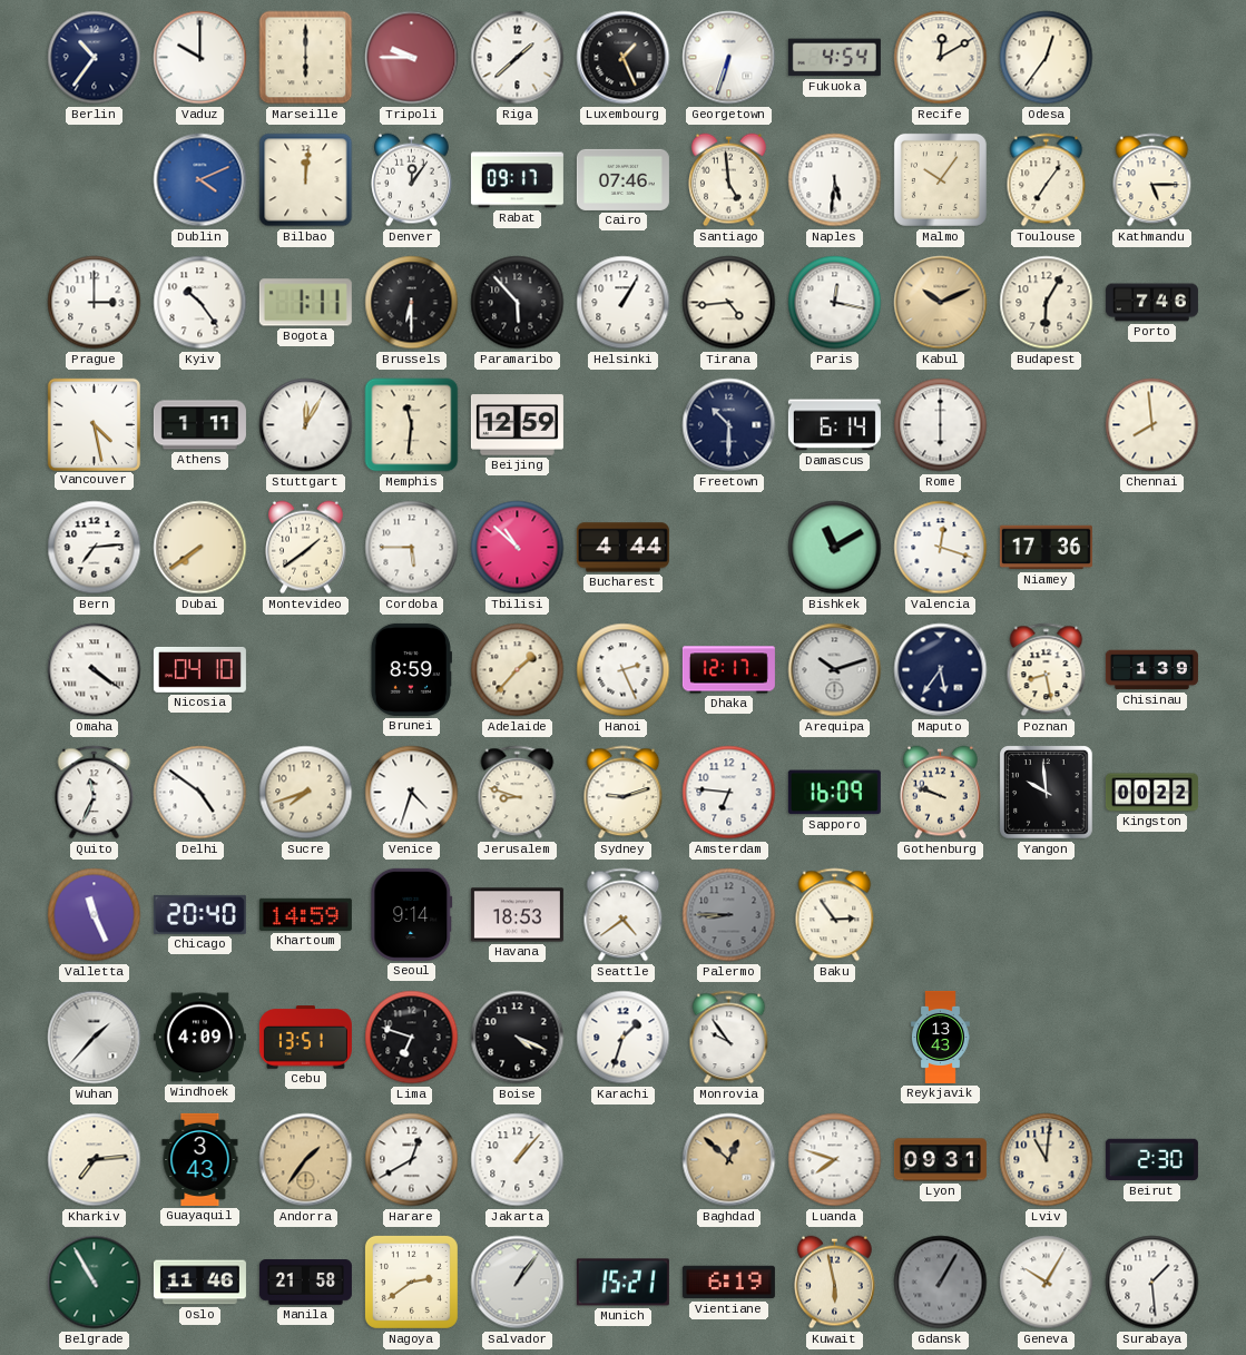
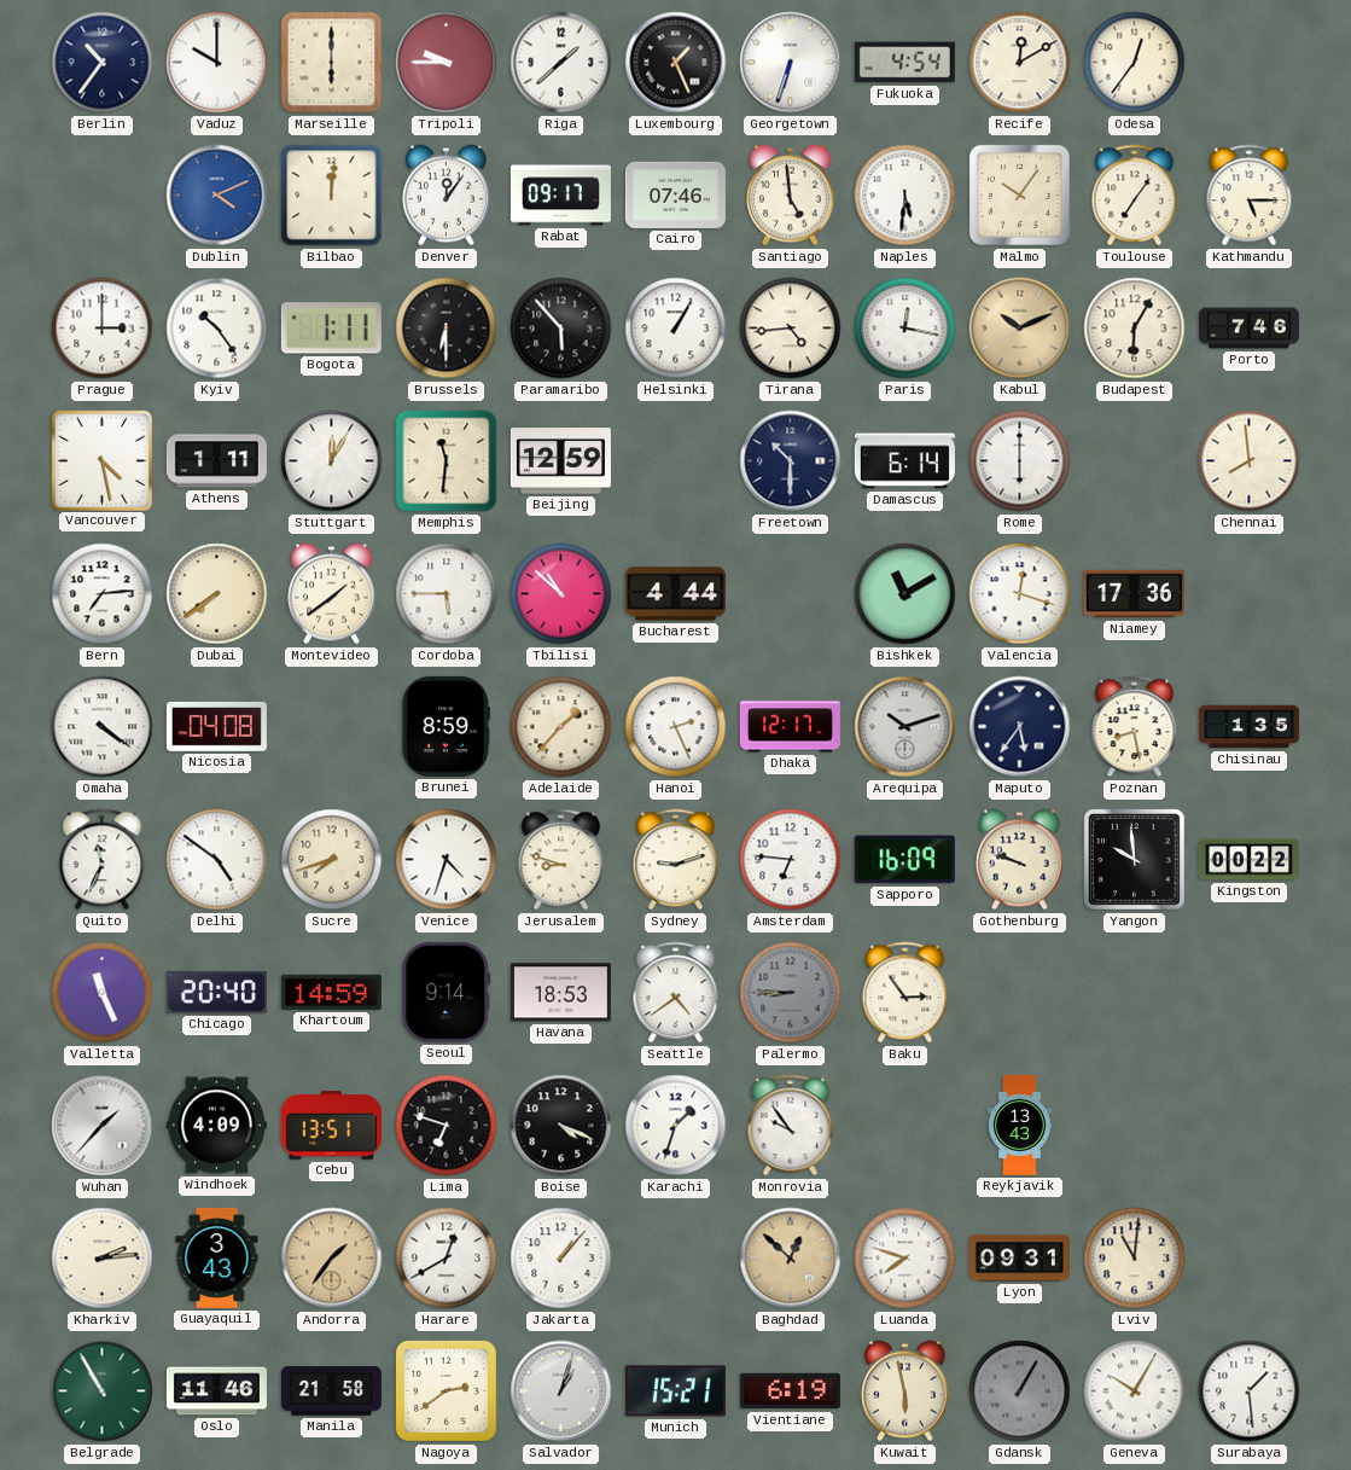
Nicosia: 04:10 -> 04:08 (216, 726)
Chisinau: 1:39 -> 1:35 (1248, 727)
Kharkiv: 7:14 -> 2:14 (103, 1259)
Beirut: 2:30 -> none (1151, 1160)
Salvador: 1:06 -> 1:03 (561, 1391)
